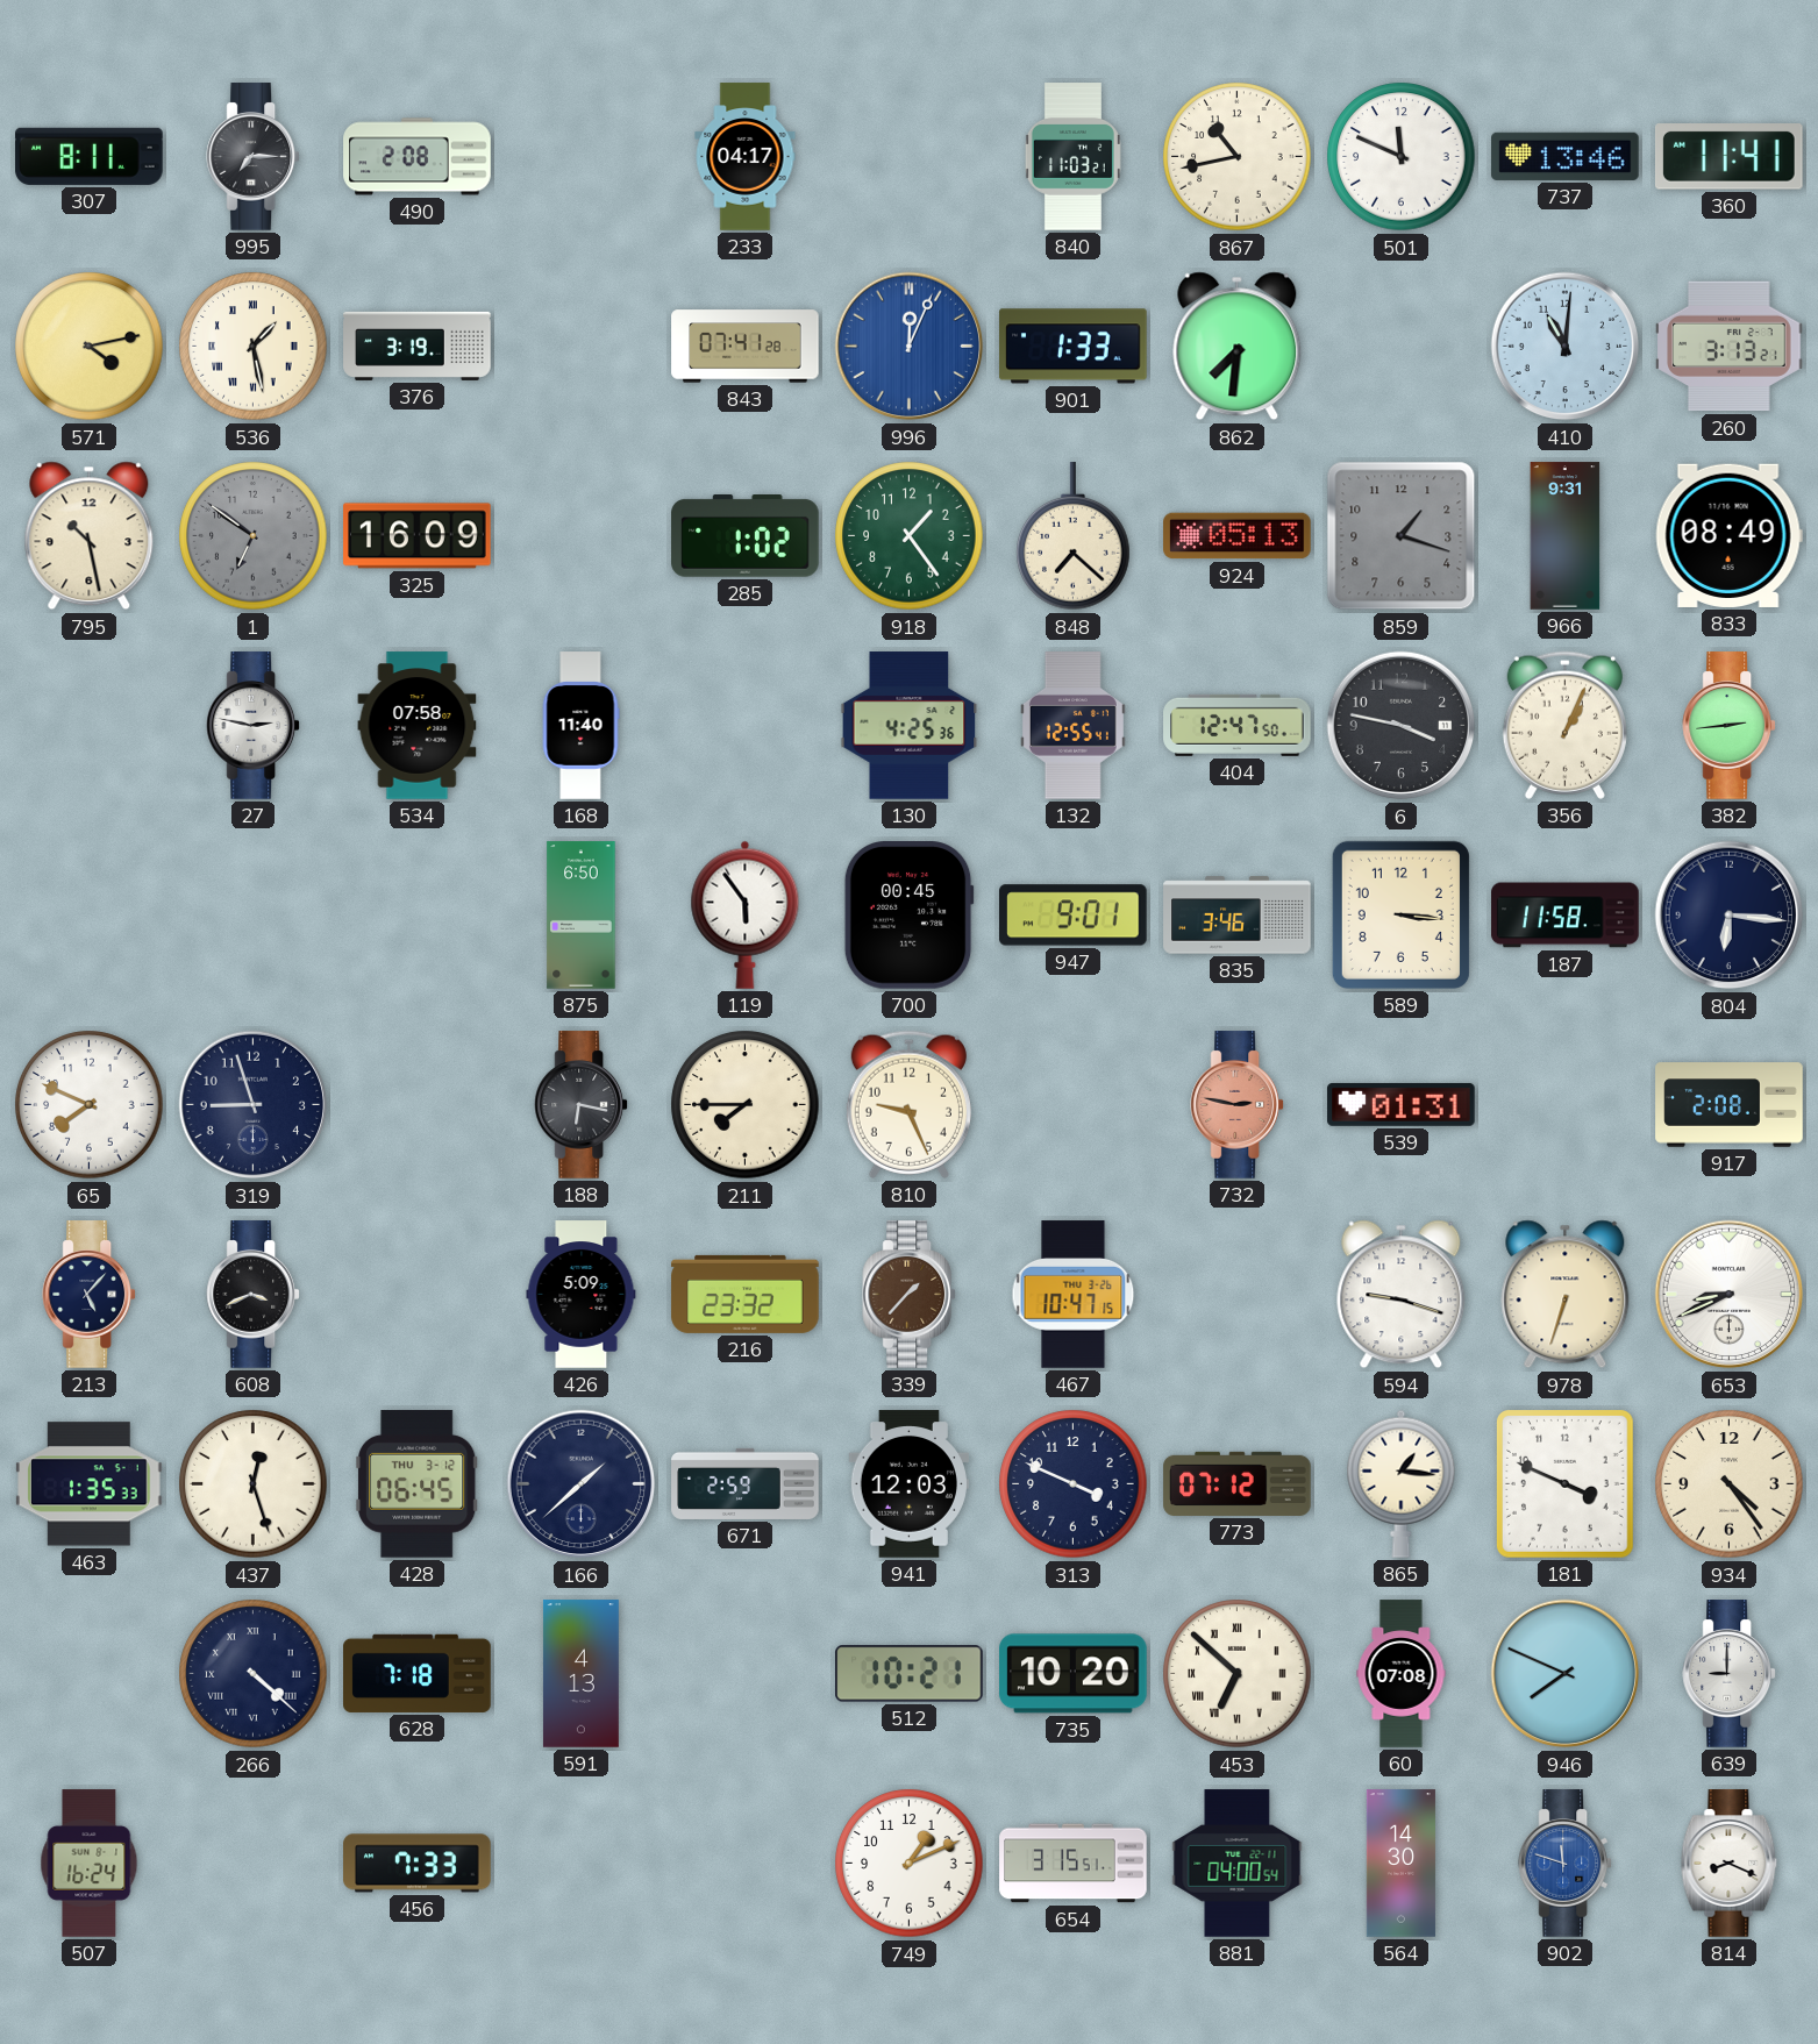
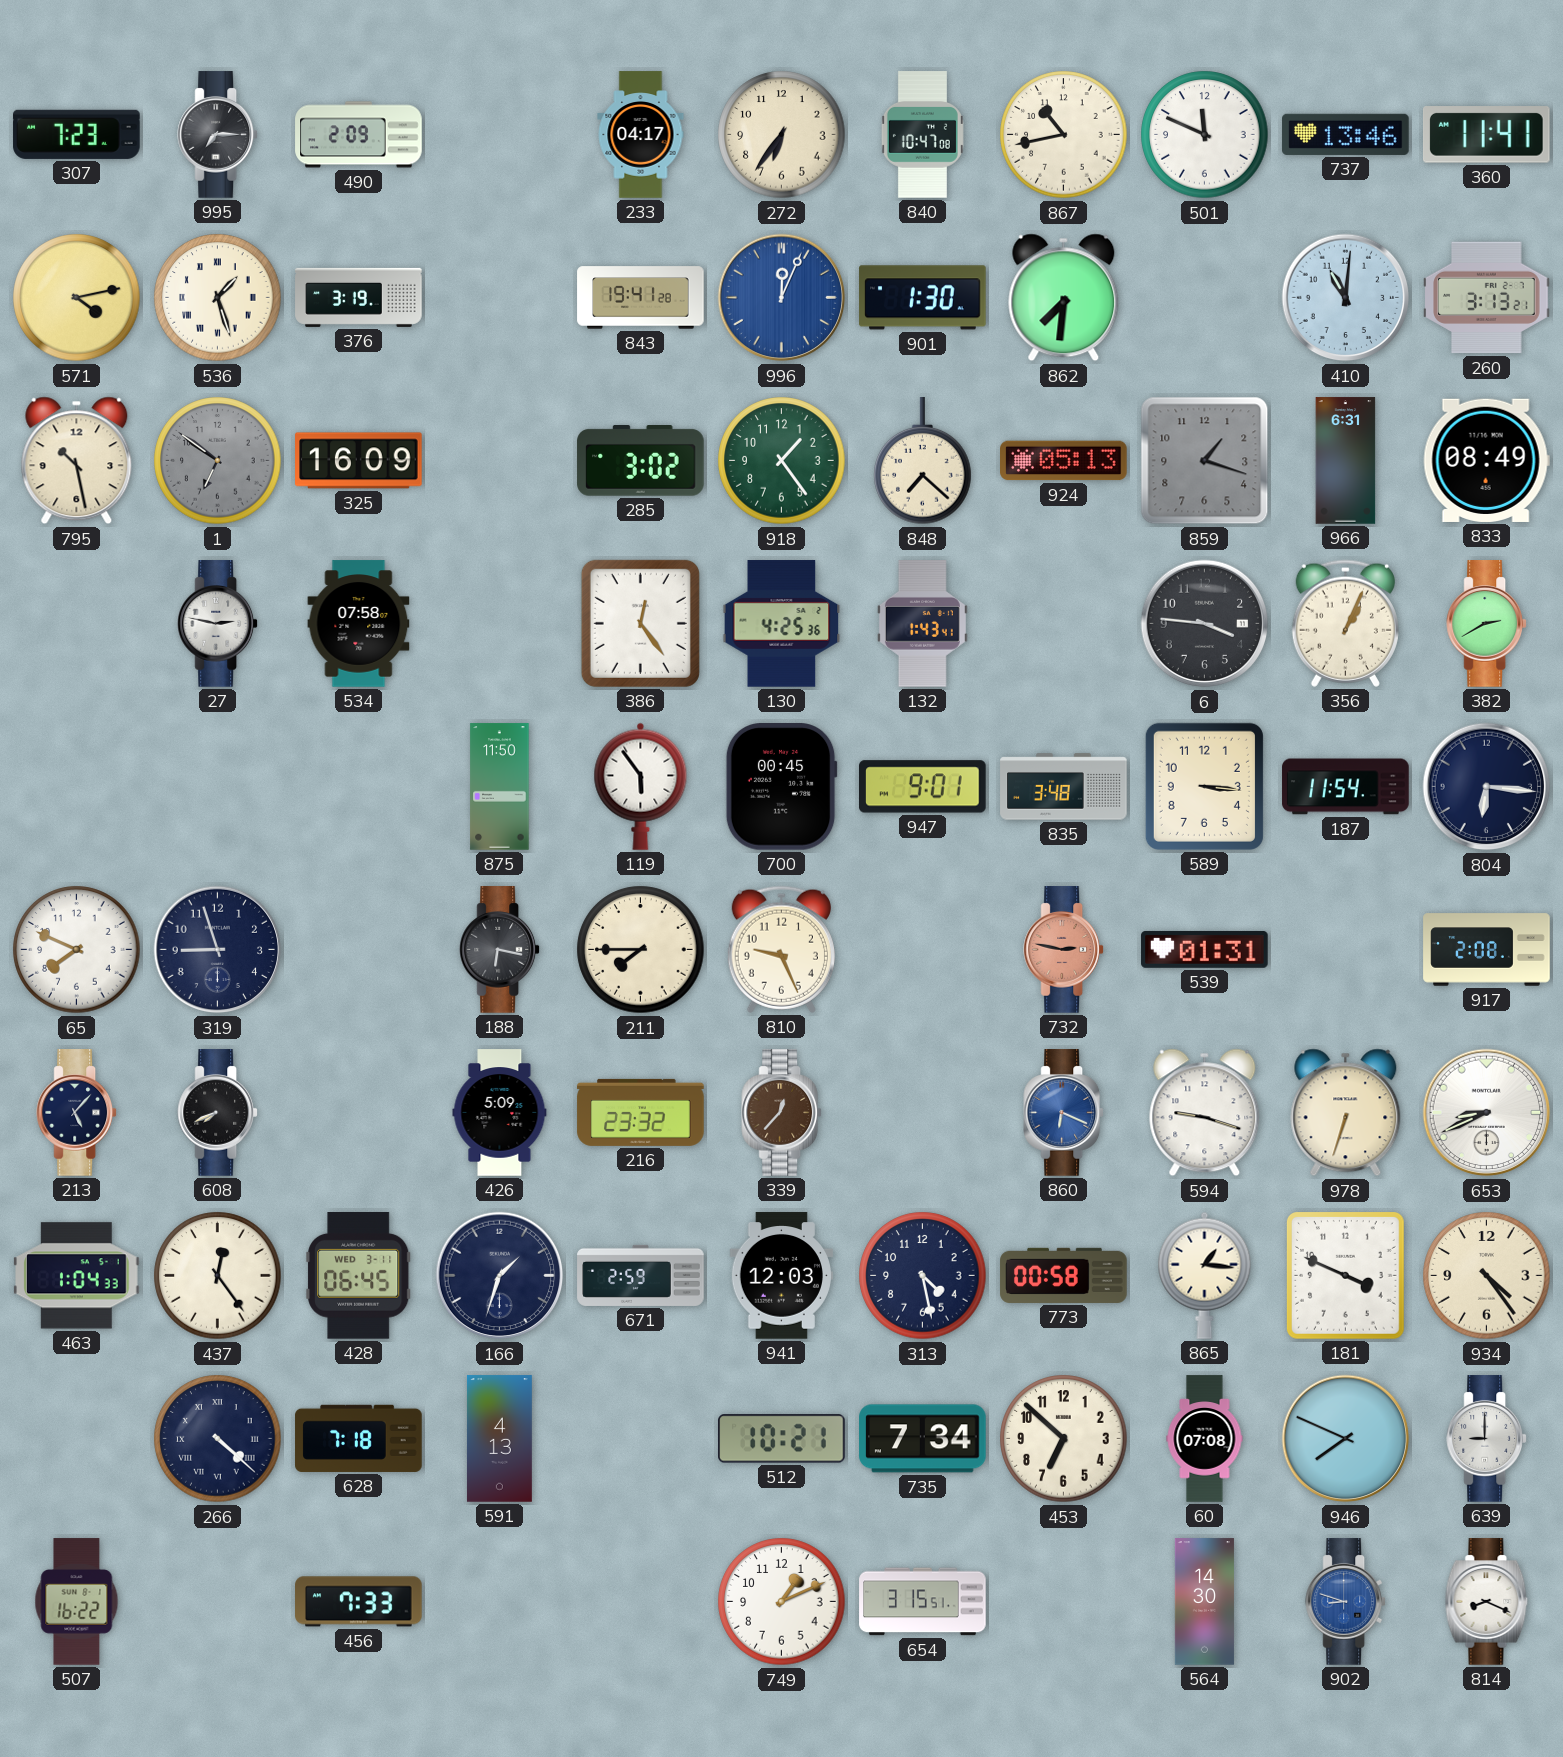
307: 8:11 -> 7:23 (77, 134)
490: 2:08 -> 2:09 (359, 135)
272: none -> 6:36 (782, 135)
840: 11:03 -> 10:47 (922, 135)
536: 1:28 -> 1:27 (218, 298)
843: 07:41 -> 19:41 (641, 298)
901: 1:33 -> 1:30 (923, 298)
285: 1:02 -> 3:02 (641, 461)
966: 9:31 -> 6:31 (1346, 461)
168: 11:40 -> none (580, 726)
386: none -> 12:24 (640, 623)
132: 12:55 -> 1:43 (922, 624)
404: 12:47 -> none (1238, 725)
6: 3:47 -> 3:46 (1205, 624)
382: 2:44 -> 2:40 (1487, 624)
875: 6:50 -> 11:50 (500, 787)
835: 3:46 -> 3:48 (1064, 787)
187: 11:58 -> 11:54 (1346, 787)
608: 3:41 -> 7:41 (218, 1113)
339: 1:37 -> 12:37 (782, 1113)
467: 10:47 -> none (1074, 1295)
860: none -> 6:19 (1064, 1113)
463: 1:35 -> 1:04 (77, 1276)
437: 12:27 -> 12:24 (218, 1276)
428 date: THU 3-12 -> WED 3-11 (359, 1276)
166: 1:38 -> 1:33 (500, 1276)
313: 3:49 -> 4:28 (923, 1276)
773: 07:12 -> 00:58 (1064, 1275)
735: 10:20 -> 7:34 (923, 1439)
453 numerals: Roman -> Arabic (1064, 1439)
507: 16:24 -> 16:22 (77, 1602)
881: 04:00 -> none (1238, 1864)
902: 11:48 -> 8:48 (1346, 1602)
